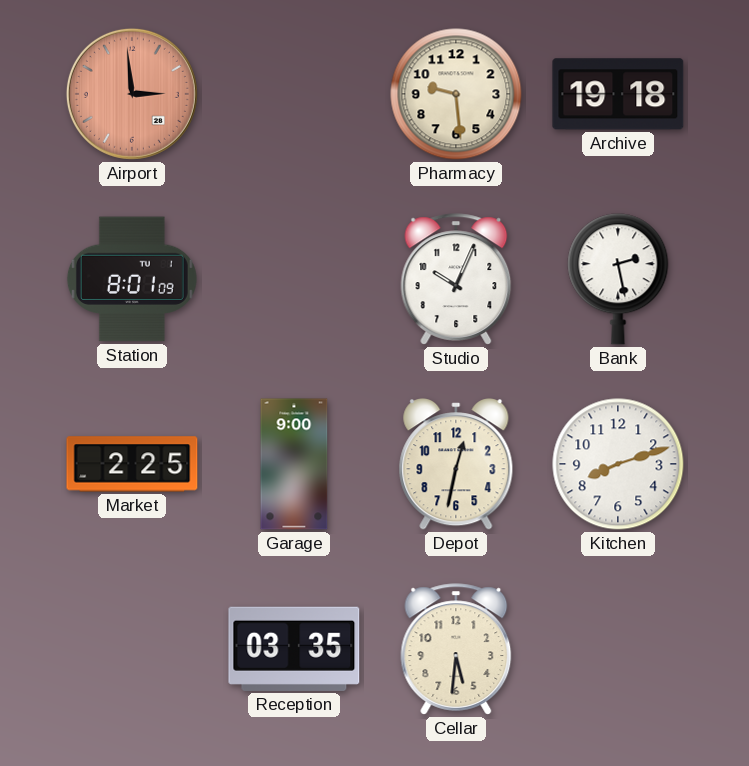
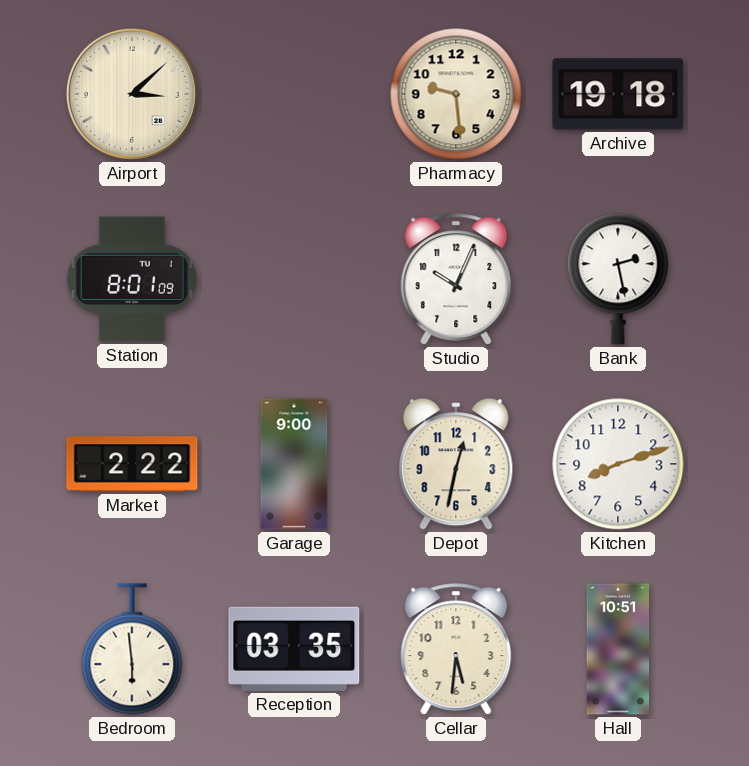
Airport: 2:59 -> 3:08 (132, 94)
Airport dial: salmon -> cream (132, 94)
Market: 2:25 -> 2:22 (132, 464)
Bedroom: none -> 5:59 (132, 649)
Hall: none -> 10:51 (618, 649)
